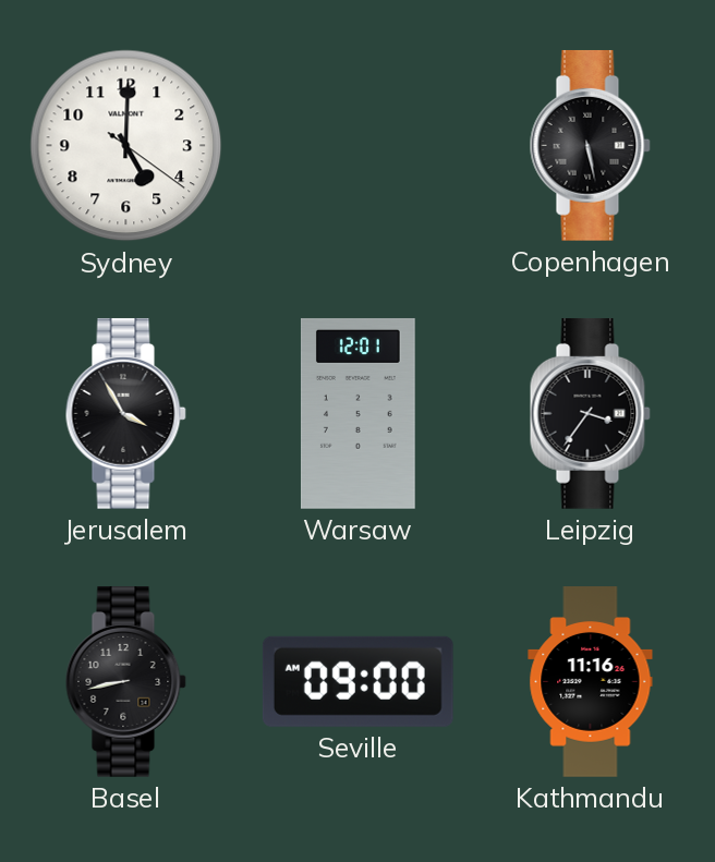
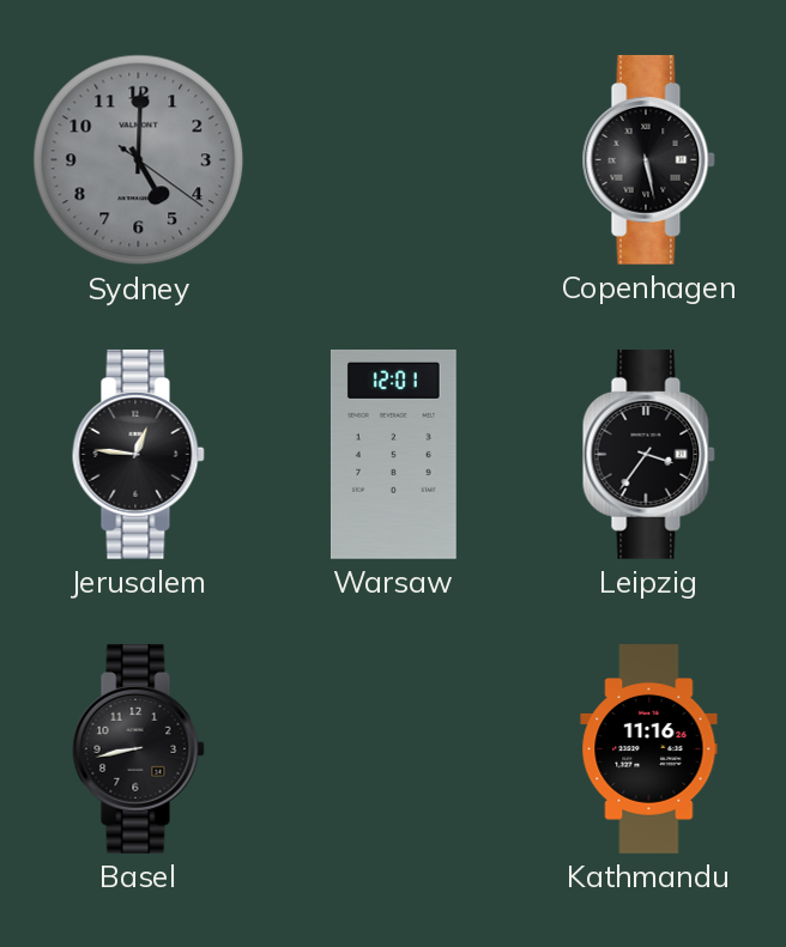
Sydney dial: white -> grey (139, 160)
Jerusalem: 3:55 -> 12:46 (138, 454)
Seville: 09:00 -> none (357, 681)
